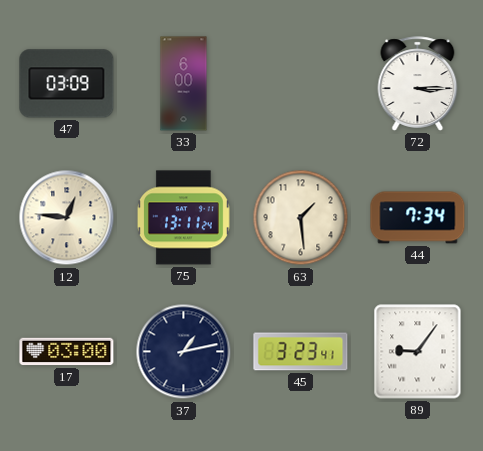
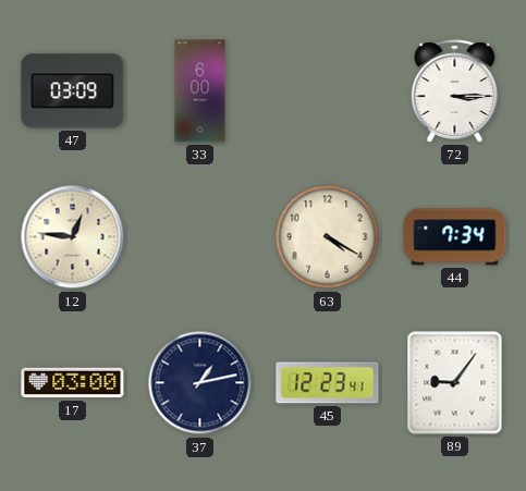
75: 13:11 -> none (183, 218)
63: 1:29 -> 4:20 (328, 237)
45: 3:23 -> 12:23 (328, 383)
